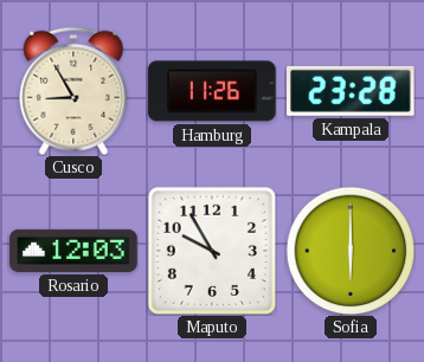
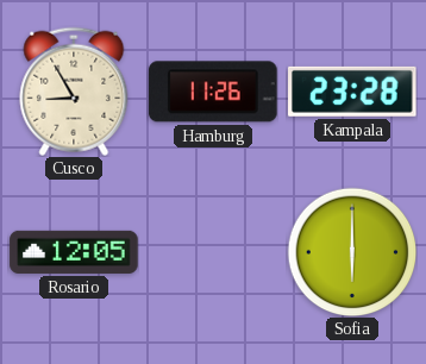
Rosario: 12:03 -> 12:05 (74, 252)
Maputo: 9:55 -> none (212, 251)
